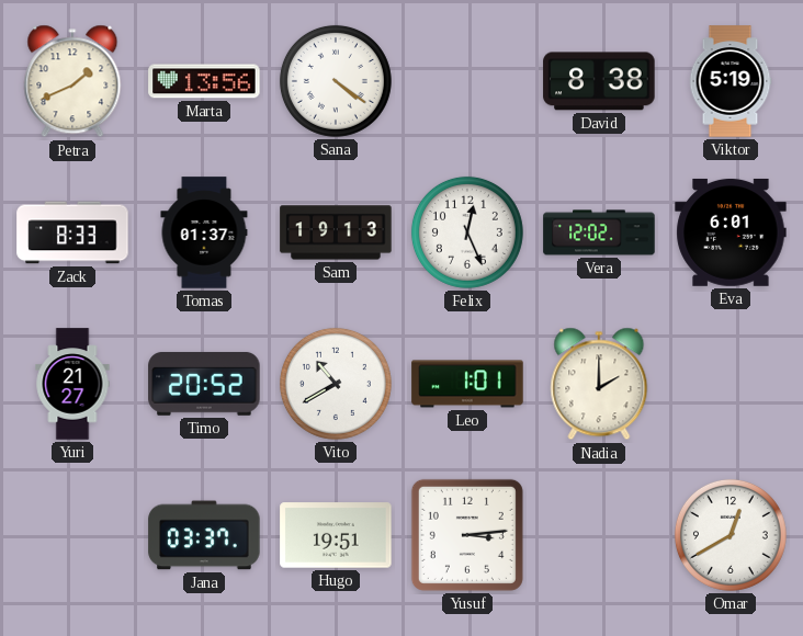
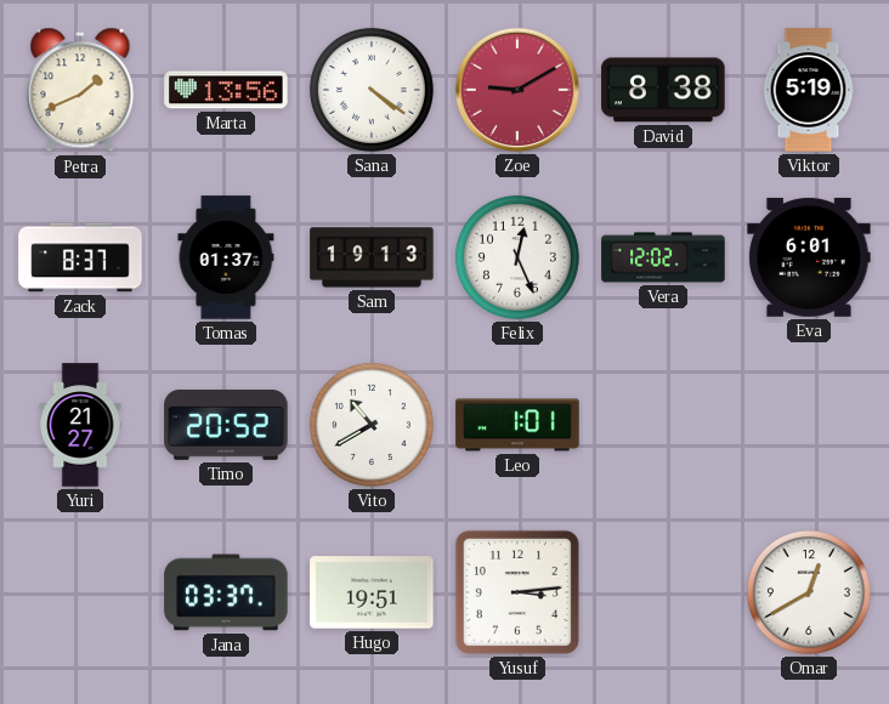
Zoe: none -> 9:10 (517, 90)
Zack: 8:33 -> 8:37 (80, 257)
Nadia: 2:00 -> none (599, 384)
